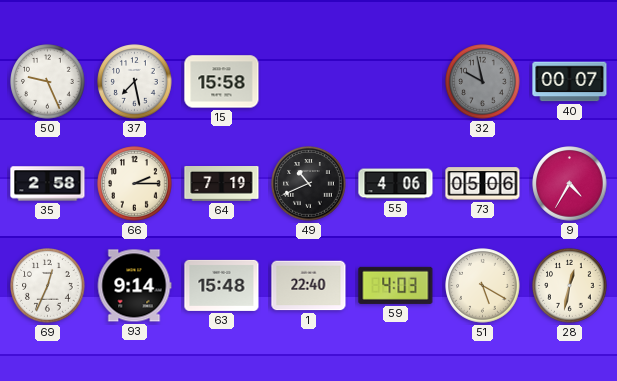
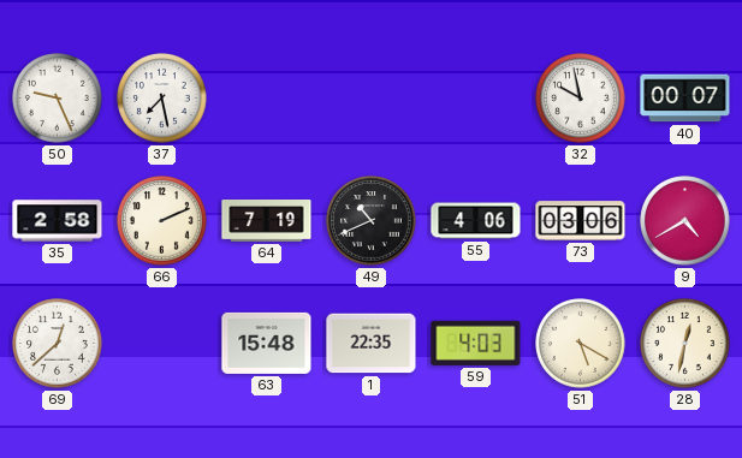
15: 15:58 -> none (222, 82)
32 dial: grey -> white (581, 99)
66: 2:15 -> 2:11 (162, 221)
73: 05:06 -> 03:06 (581, 221)
9: 4:35 -> 4:40 (685, 221)
69: 12:34 -> 12:38 (58, 344)
93: 9:14 -> none (134, 286)
1: 22:40 -> 22:35 (372, 344)
